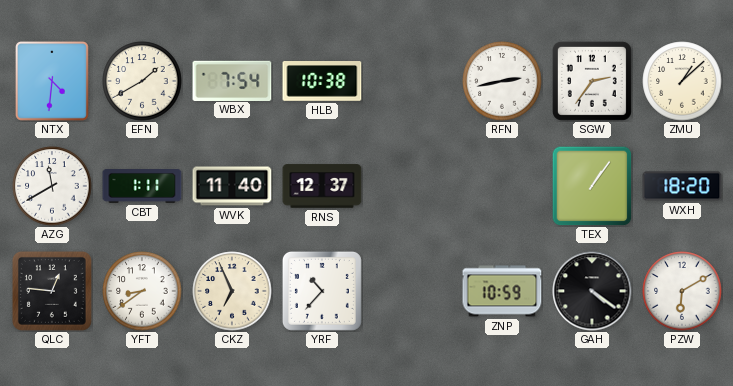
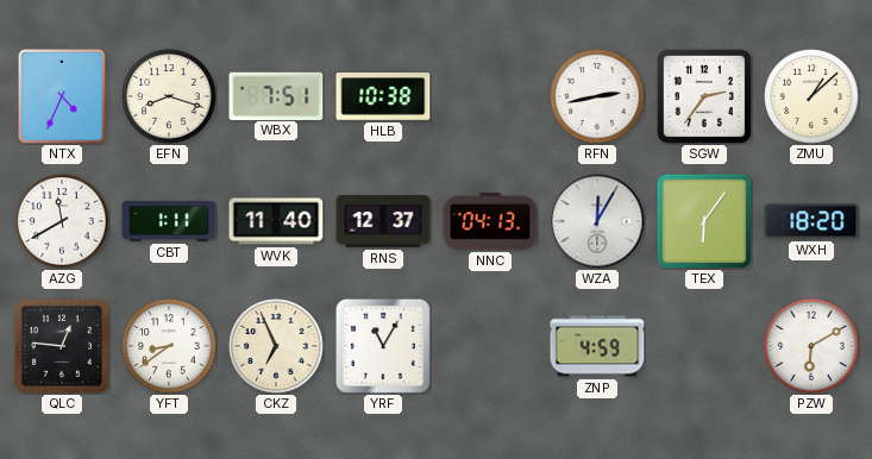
NTX: 4:31 -> 4:34 (62, 98)
EFN: 1:40 -> 8:18 (169, 96)
WBX: 7:54 -> 7:51 (276, 95)
NNC: none -> 04:13 (490, 222)
WZA: none -> 12:05 (597, 221)
TEX: 1:06 -> 6:06 (704, 221)
YRF: 10:37 -> 11:05 (383, 346)
ZNP: 10:59 -> 4:59 (597, 346)
GAH: 4:21 -> none (592, 291)
